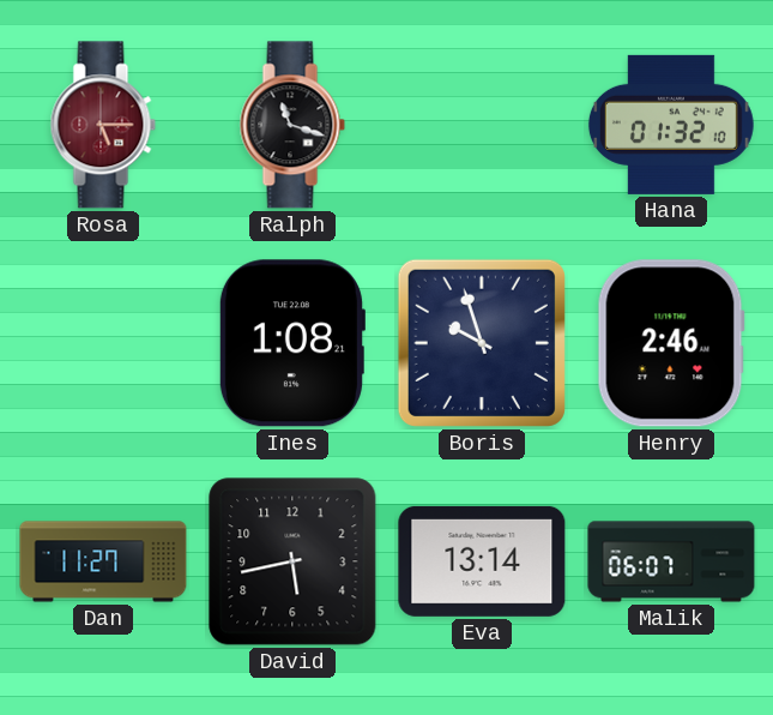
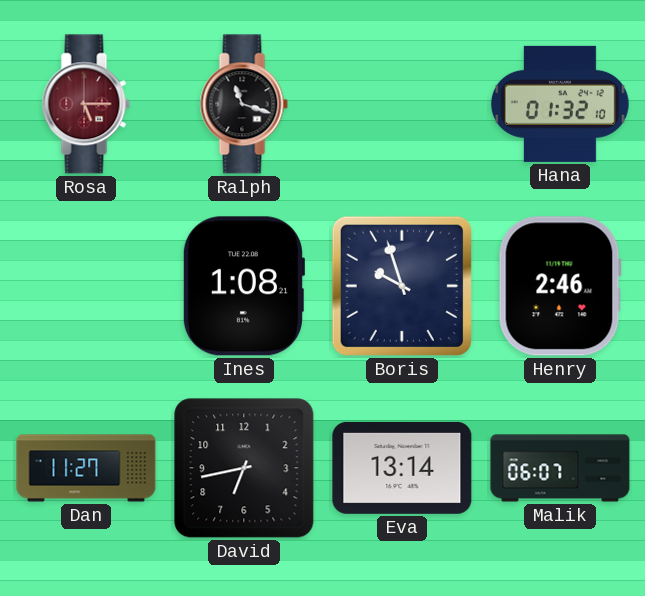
David: 5:43 -> 6:43 (244, 468)
